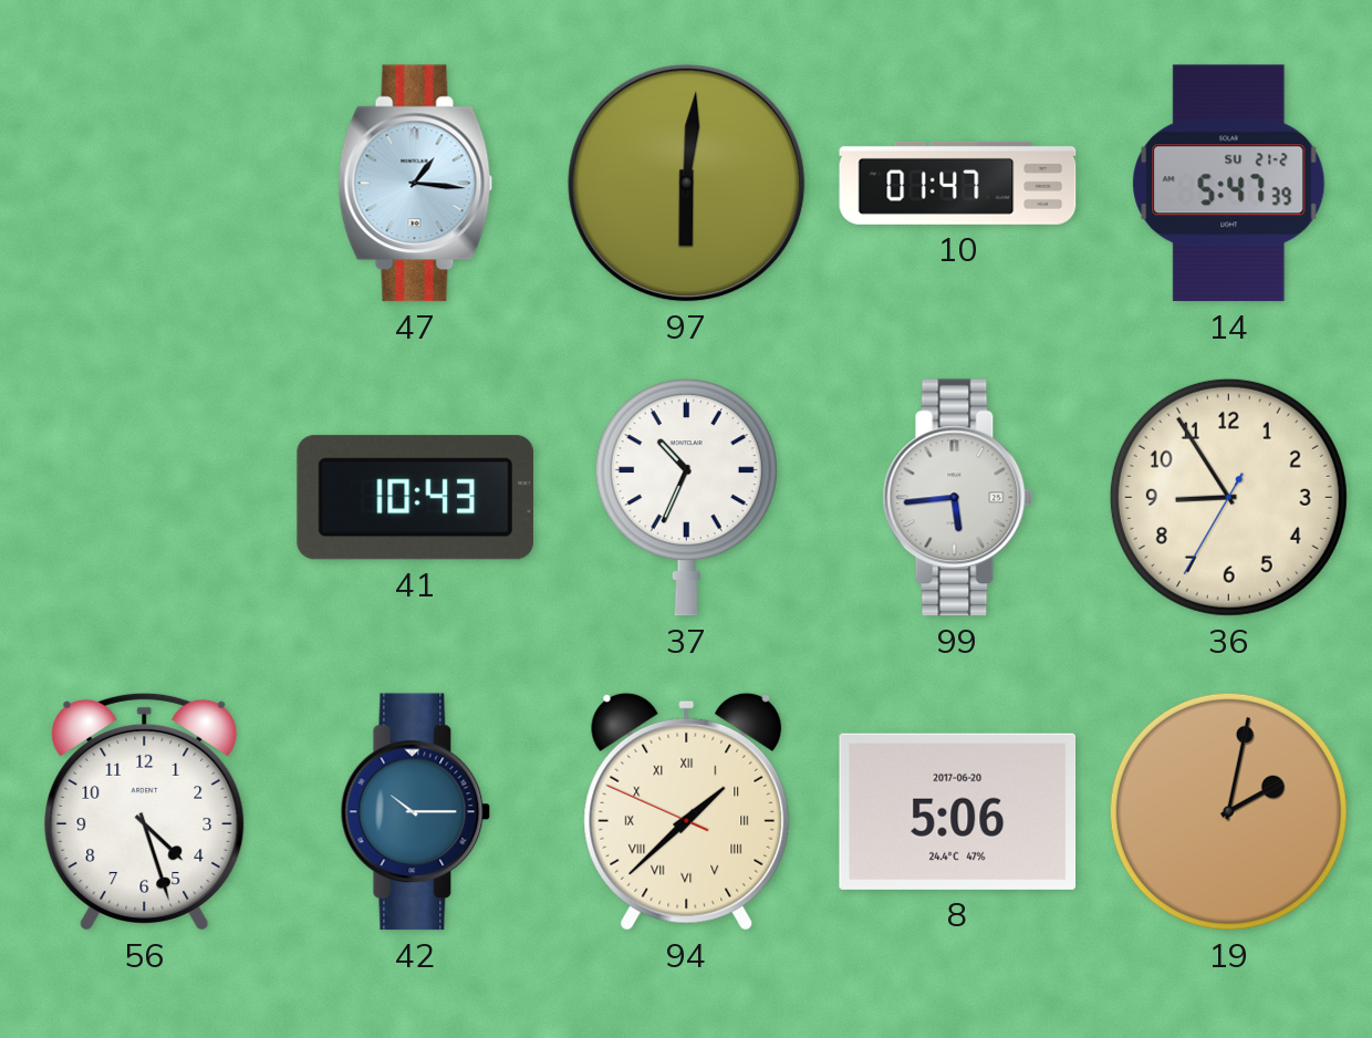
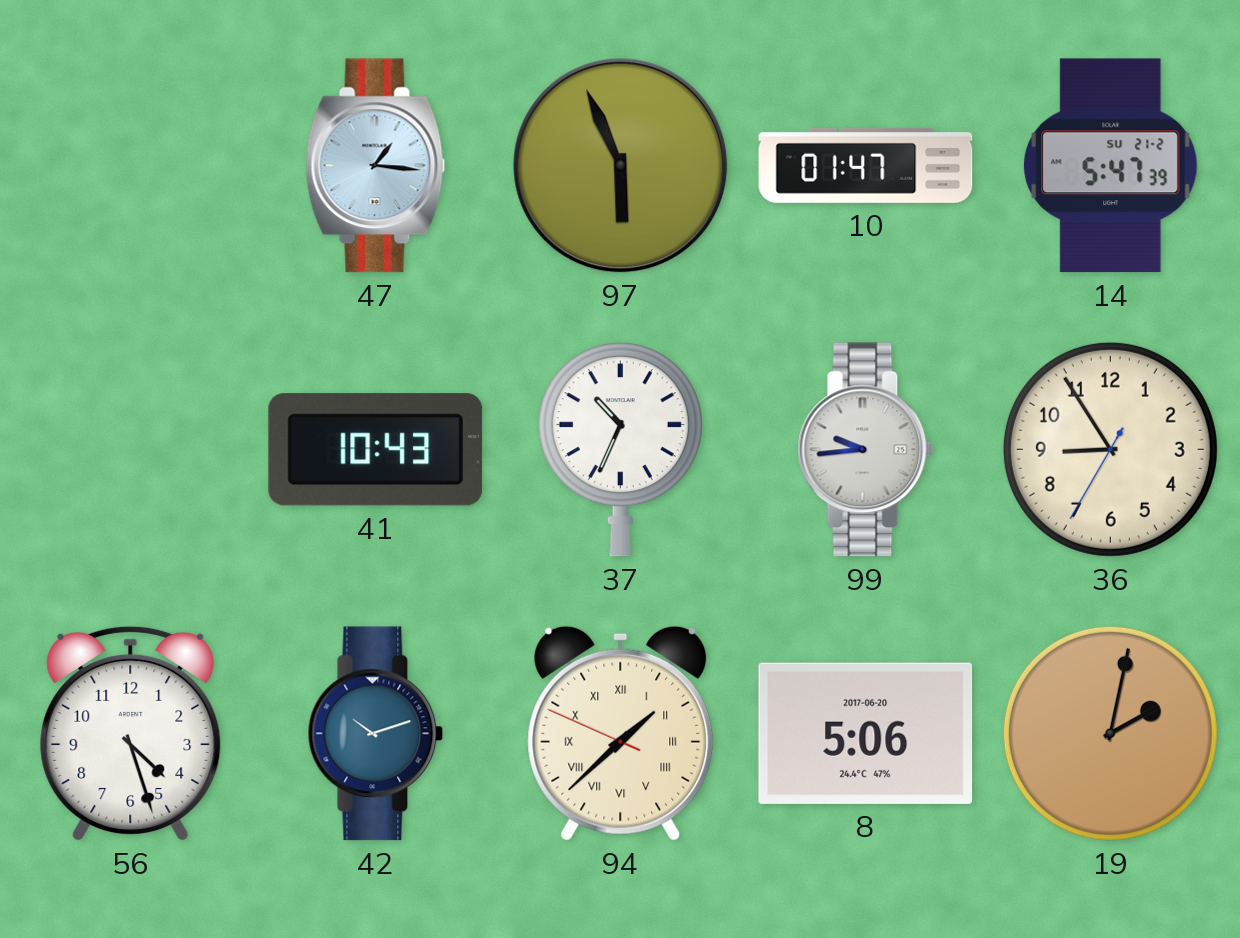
97: 6:01 -> 5:56 (621, 166)
99: 5:44 -> 9:44 (866, 450)
42: 10:15 -> 10:12 (376, 734)
